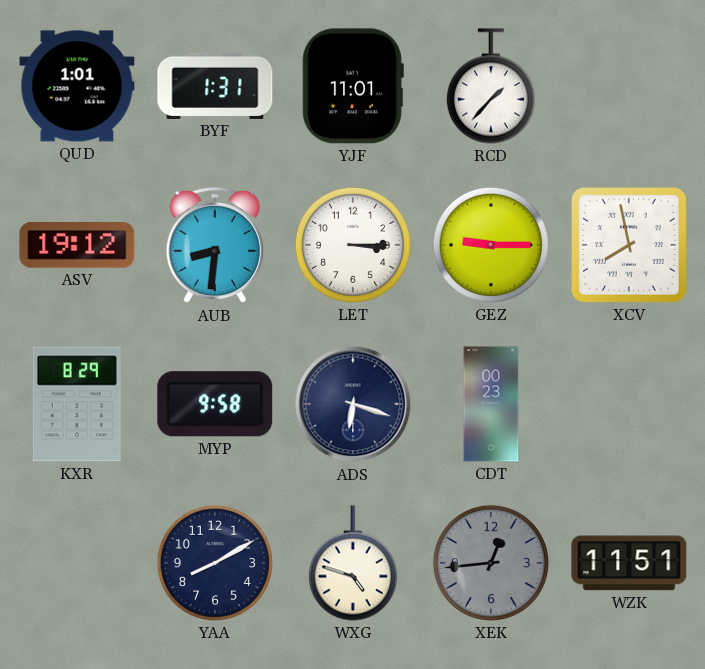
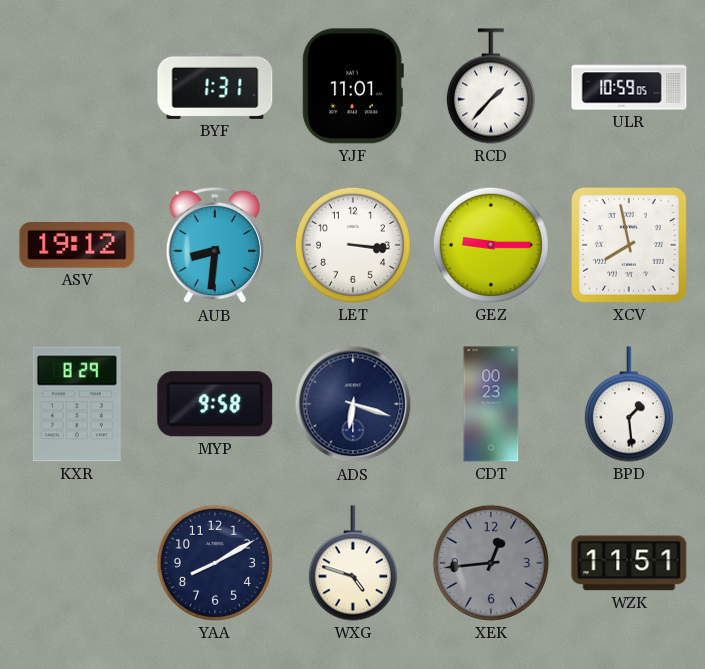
QUD: 1:01 -> none (77, 86)
ULR: none -> 10:59 (629, 86)
LET: 3:15 -> 3:16 (353, 245)
BPD: none -> 1:29 (629, 404)
